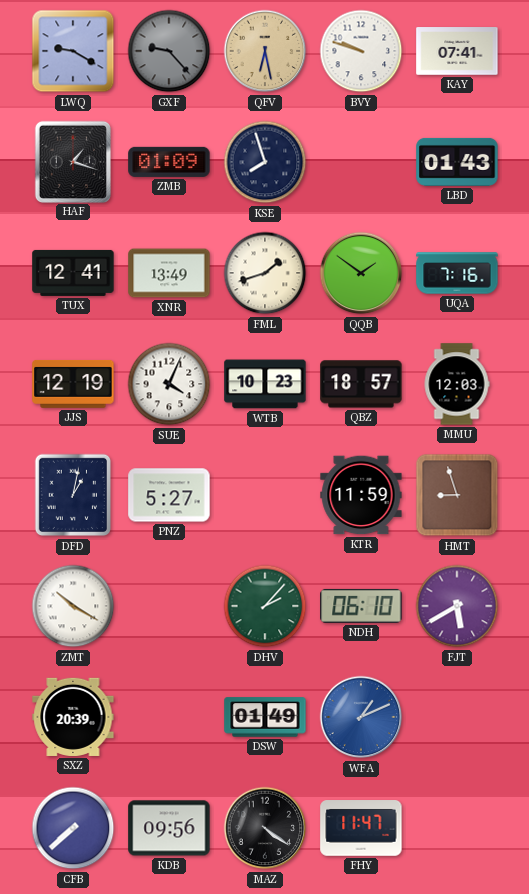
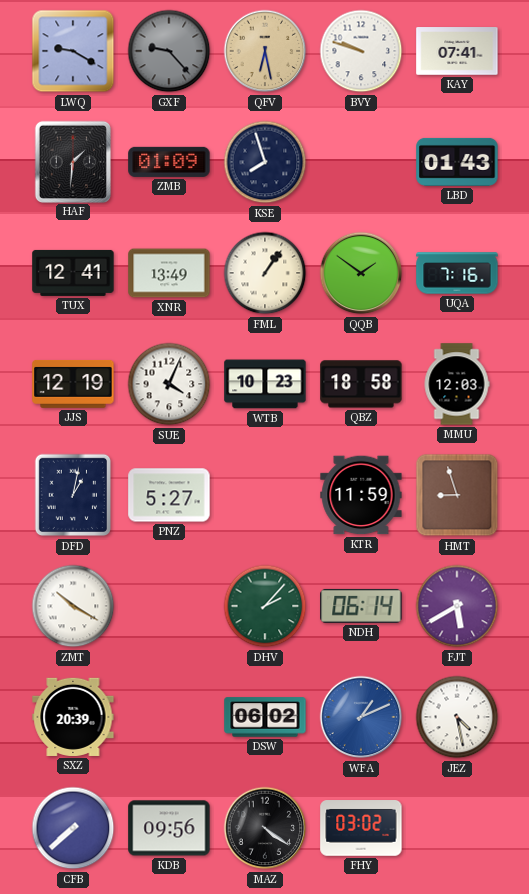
HAF: 1:18 -> 1:31 (72, 161)
FML: 1:42 -> 1:06 (265, 273)
QBZ: 18:57 -> 18:58 (361, 384)
NDH: 06:10 -> 06:14 (361, 606)
DSW: 01:49 -> 06:02 (265, 717)
JEZ: none -> 4:28 (457, 717)
FHY: 11:47 -> 03:02 (361, 828)
